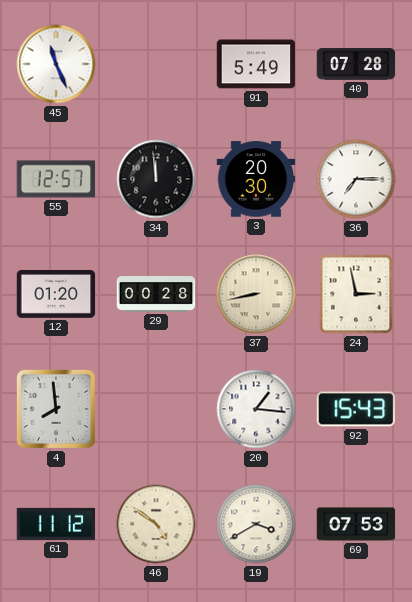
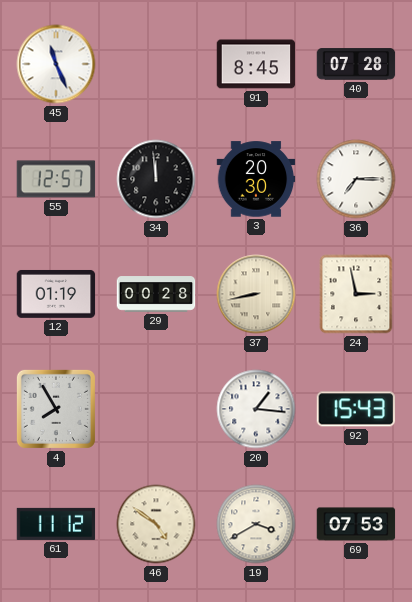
91: 5:49 -> 8:45 (256, 64)
12: 01:20 -> 01:19 (56, 294)
4: 7:59 -> 7:55 (56, 409)
